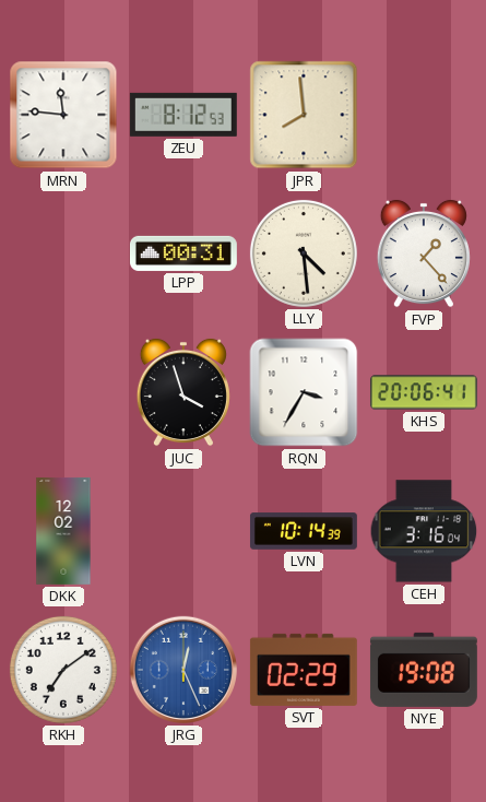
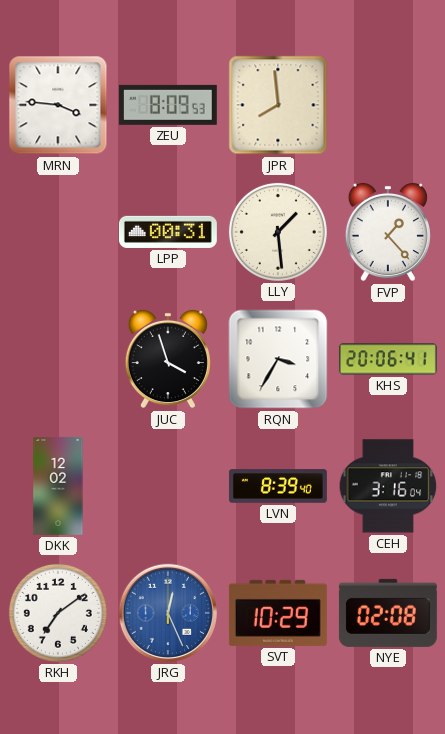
MRN: 11:46 -> 3:46 (58, 105)
ZEU: 8:12 -> 8:09 (168, 105)
LLY: 4:29 -> 1:29 (278, 232)
LVN: 10:14 -> 8:39 (278, 486)
SVT: 02:29 -> 10:29 (278, 613)
NYE: 19:08 -> 02:08 (388, 613)
